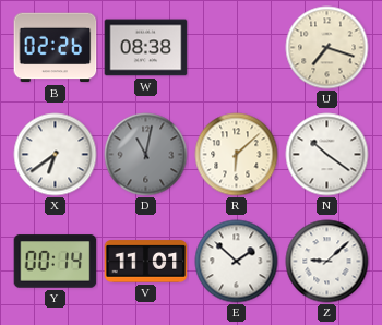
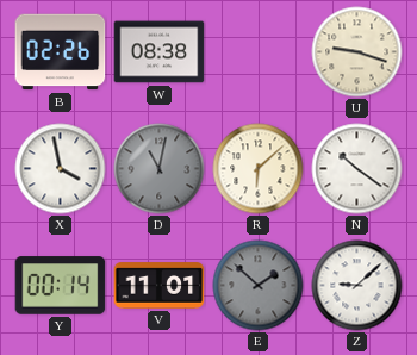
U: 7:18 -> 9:18 (357, 52)
X: 6:39 -> 3:58 (61, 169)
E dial: white -> grey (259, 286)
